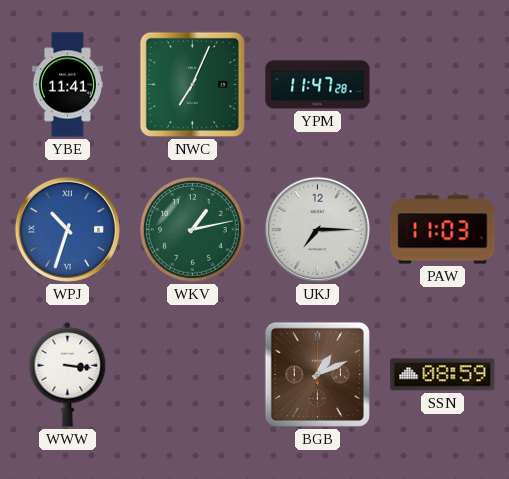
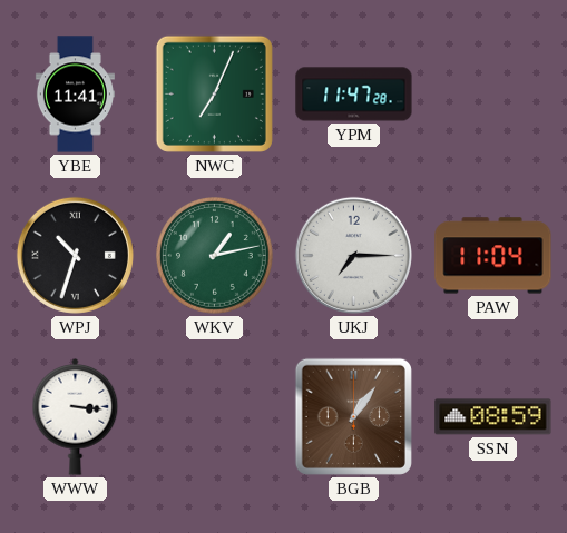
WPJ dial: blue -> black (75, 255)
PAW: 11:03 -> 11:04 (493, 256)
BGB: 1:11 -> 1:06 (353, 416)
